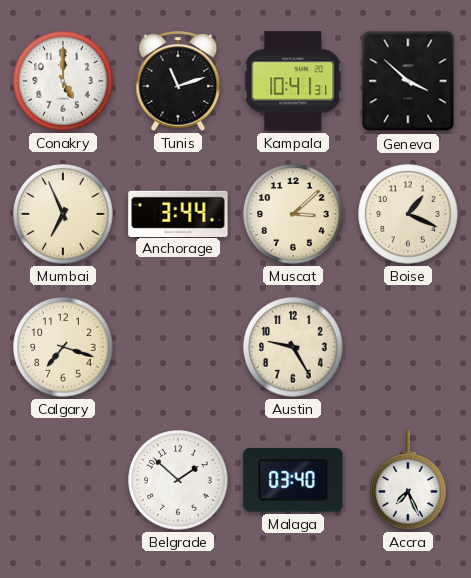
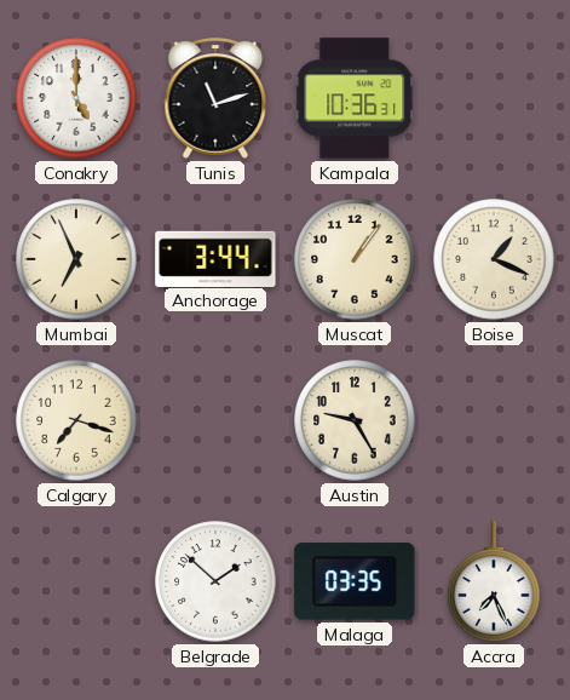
Kampala: 10:41 -> 10:36 (355, 98)
Geneva: 3:52 -> none (408, 81)
Muscat: 3:08 -> 1:06 (355, 259)
Malaga: 03:40 -> 03:35 (355, 581)
